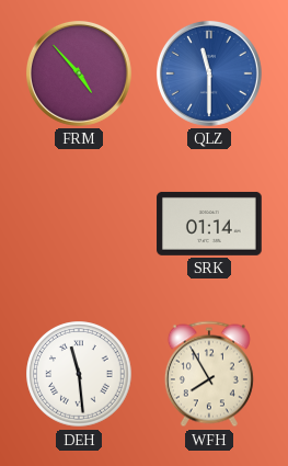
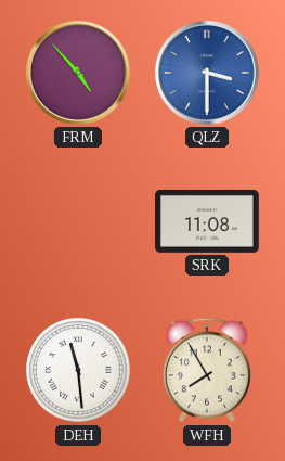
QLZ: 11:30 -> 3:30 (207, 73)
SRK: 01:14 -> 11:08 (207, 221)
